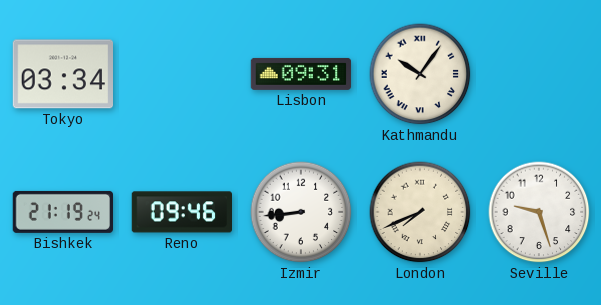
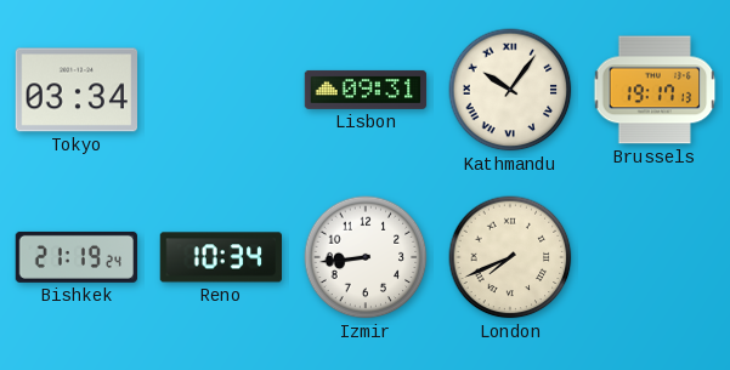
Brussels: none -> 19:17 (655, 90)
Reno: 09:46 -> 10:34 (220, 257)
Seville: 9:27 -> none (539, 212)
